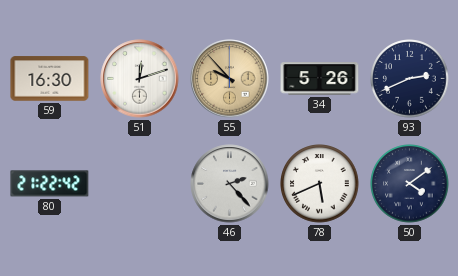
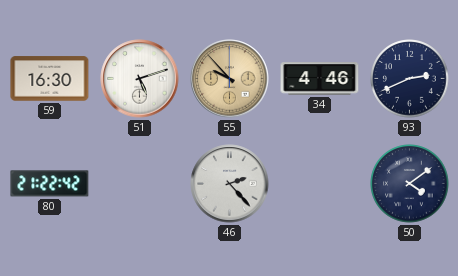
51: 12:12 -> 5:12 (140, 79)
34: 5:26 -> 4:46 (320, 79)
78: 5:41 -> none (320, 184)
